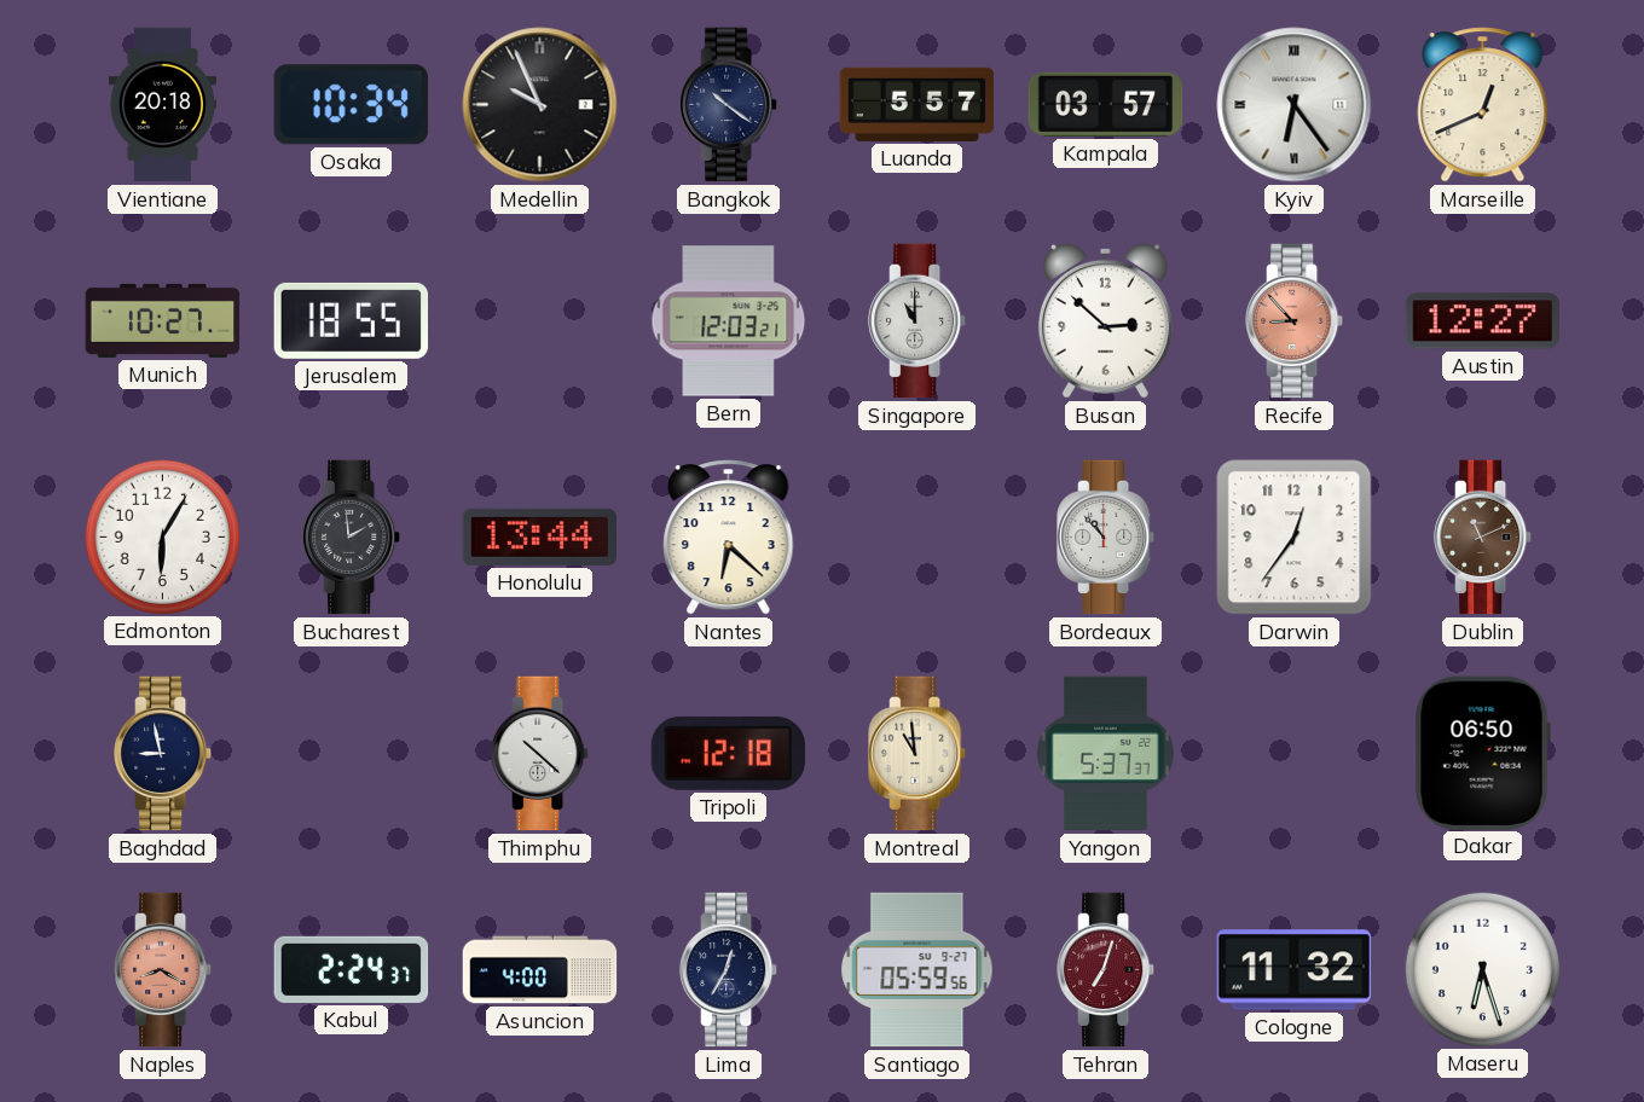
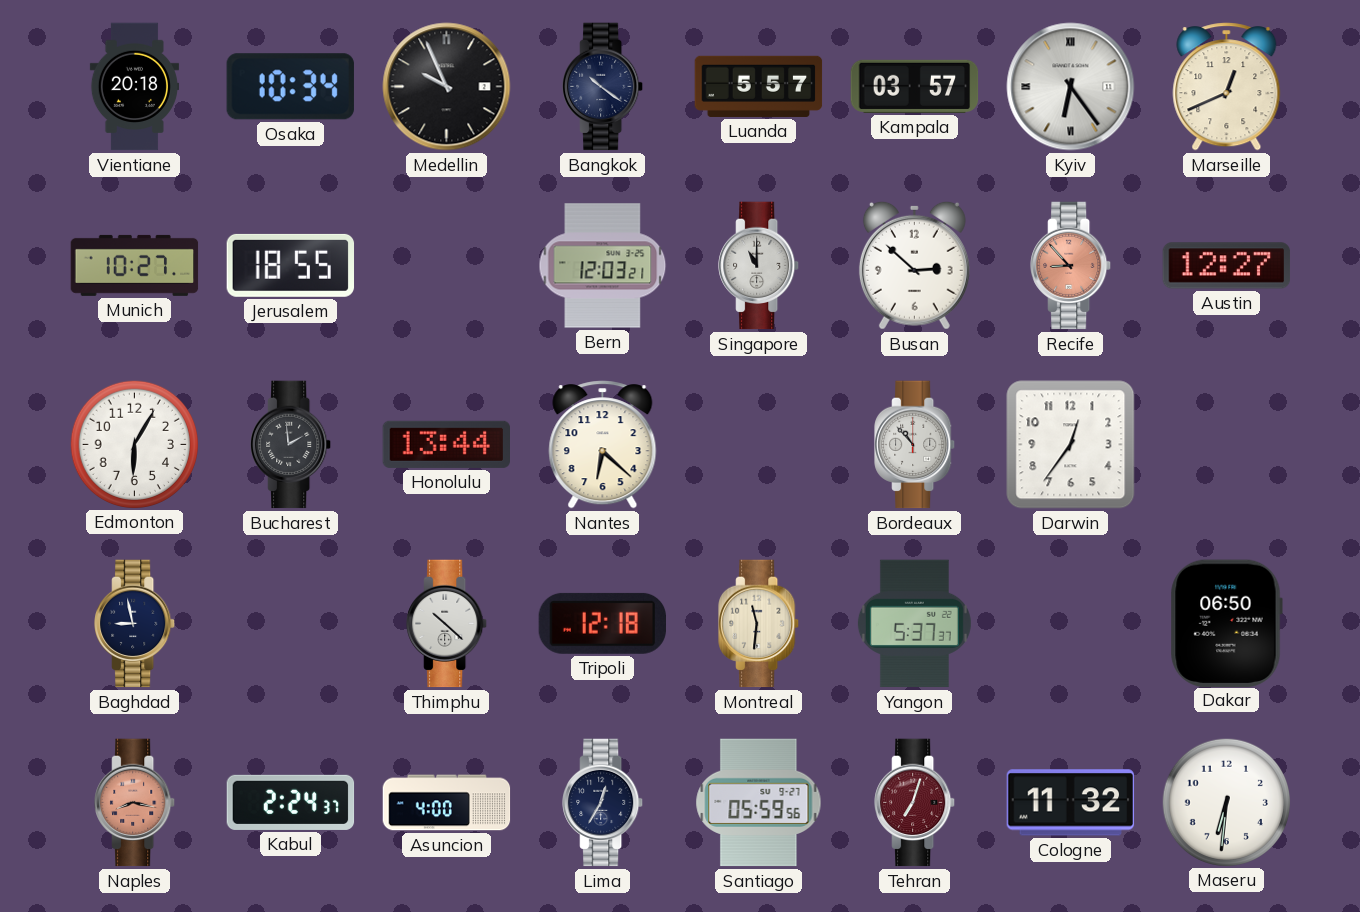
Dublin: 11:11 -> none (1483, 538)
Montreal: 10:59 -> 11:31 (759, 624)
Naples: 8:20 -> 8:17 (135, 803)
Maseru: 6:27 -> 6:31 (1226, 802)
